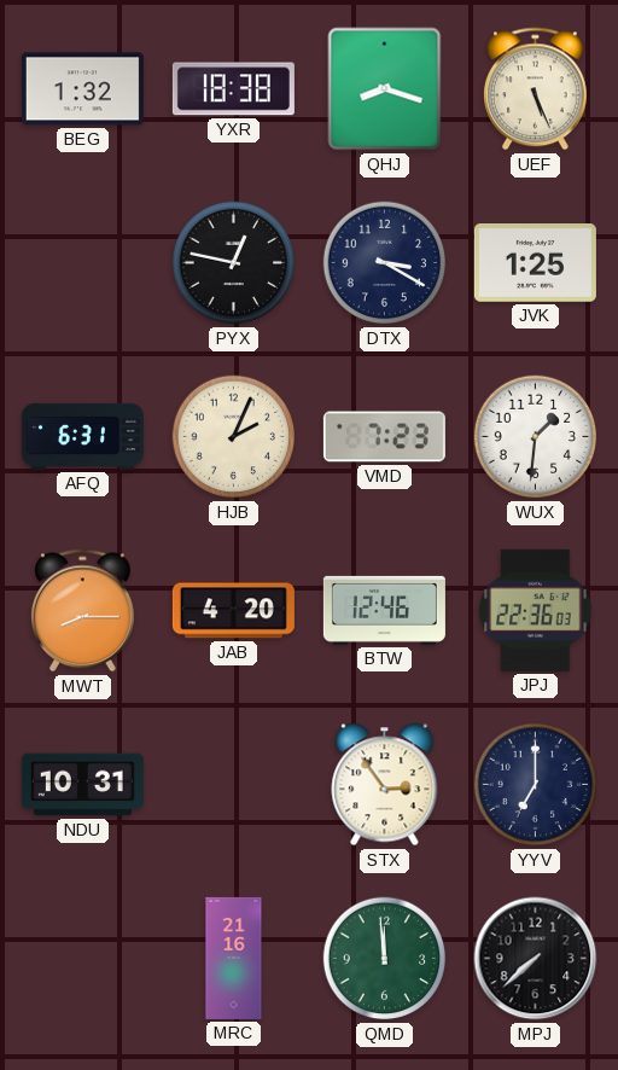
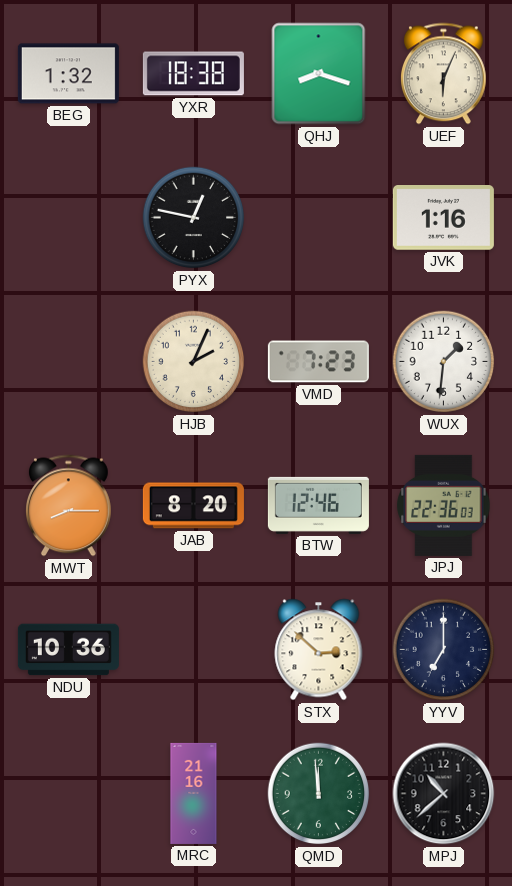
UEF: 5:26 -> 6:04 (444, 74)
DTX: 3:20 -> none (385, 263)
JVK: 1:25 -> 1:16 (443, 218)
AFQ: 6:31 -> none (82, 436)
JAB: 4:20 -> 8:20 (193, 506)
NDU: 10:31 -> 10:36 (68, 650)
STX: 2:54 -> 2:52 (319, 650)
MPJ: 7:38 -> 10:38 (444, 794)
